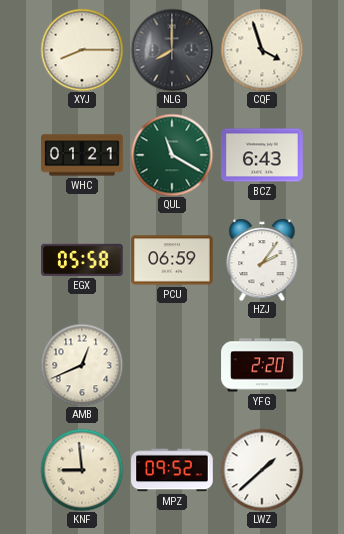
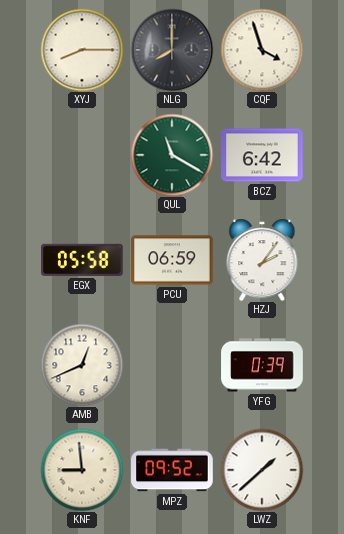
WHC: 01:21 -> none (82, 155)
BCZ: 6:43 -> 6:42 (262, 155)
YFG: 2:20 -> 0:39 (262, 365)
